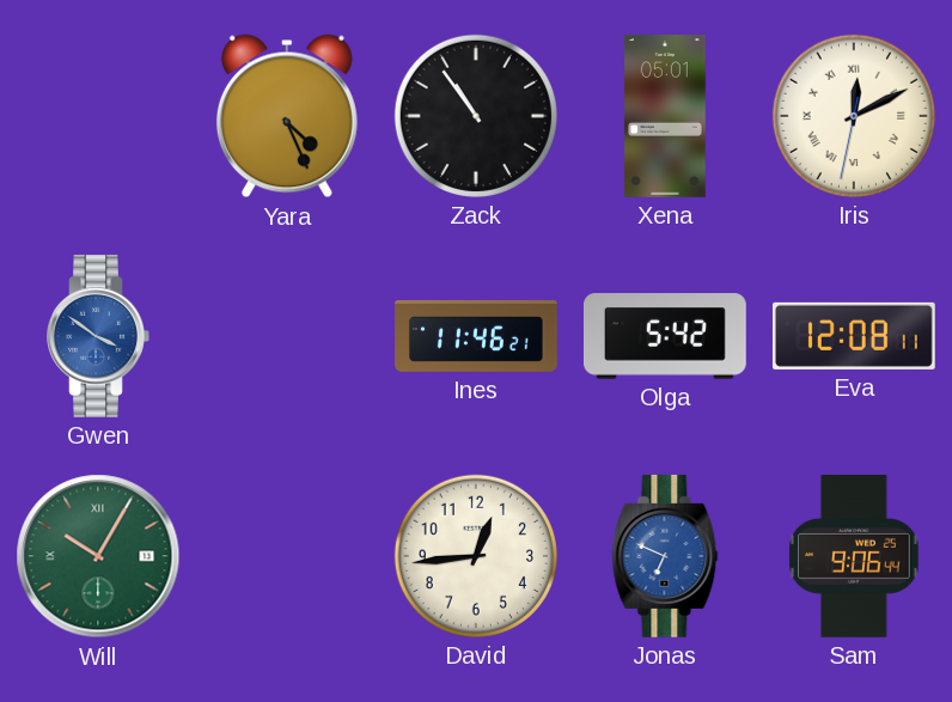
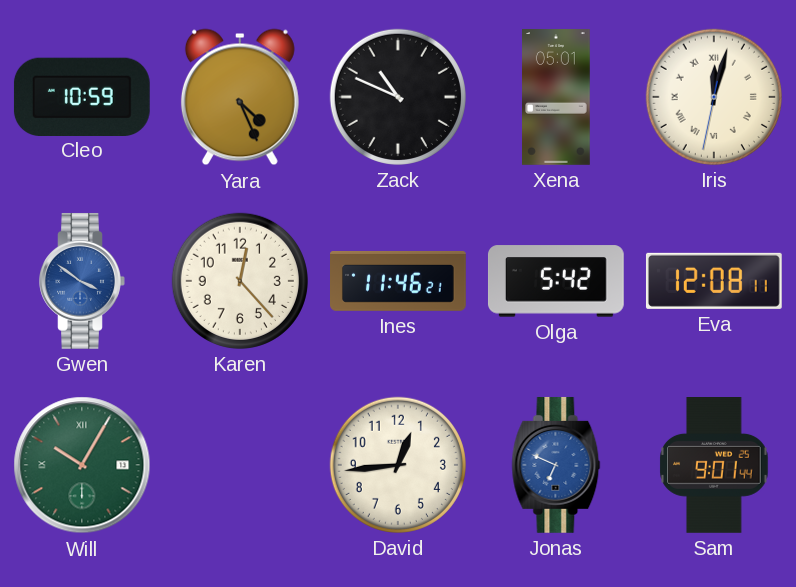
Cleo: none -> 10:59 (82, 96)
Zack: 10:54 -> 10:49 (398, 97)
Iris: 12:10 -> 12:02 (714, 97)
Karen: none -> 12:23 (240, 281)
Sam: 9:06 -> 9:01 (714, 466)
